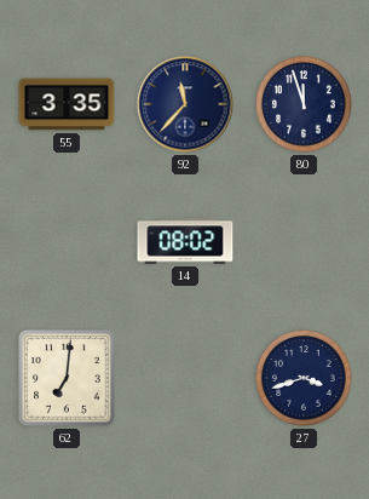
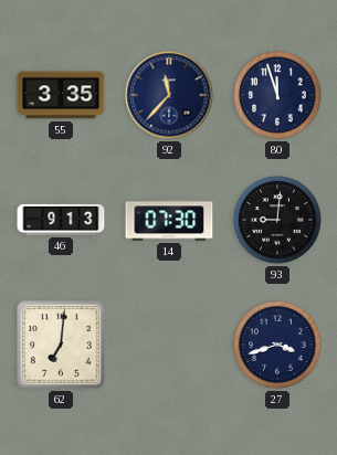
46: none -> 9:13 (61, 220)
14: 08:02 -> 07:30 (169, 220)
93: none -> 9:01 (277, 220)
